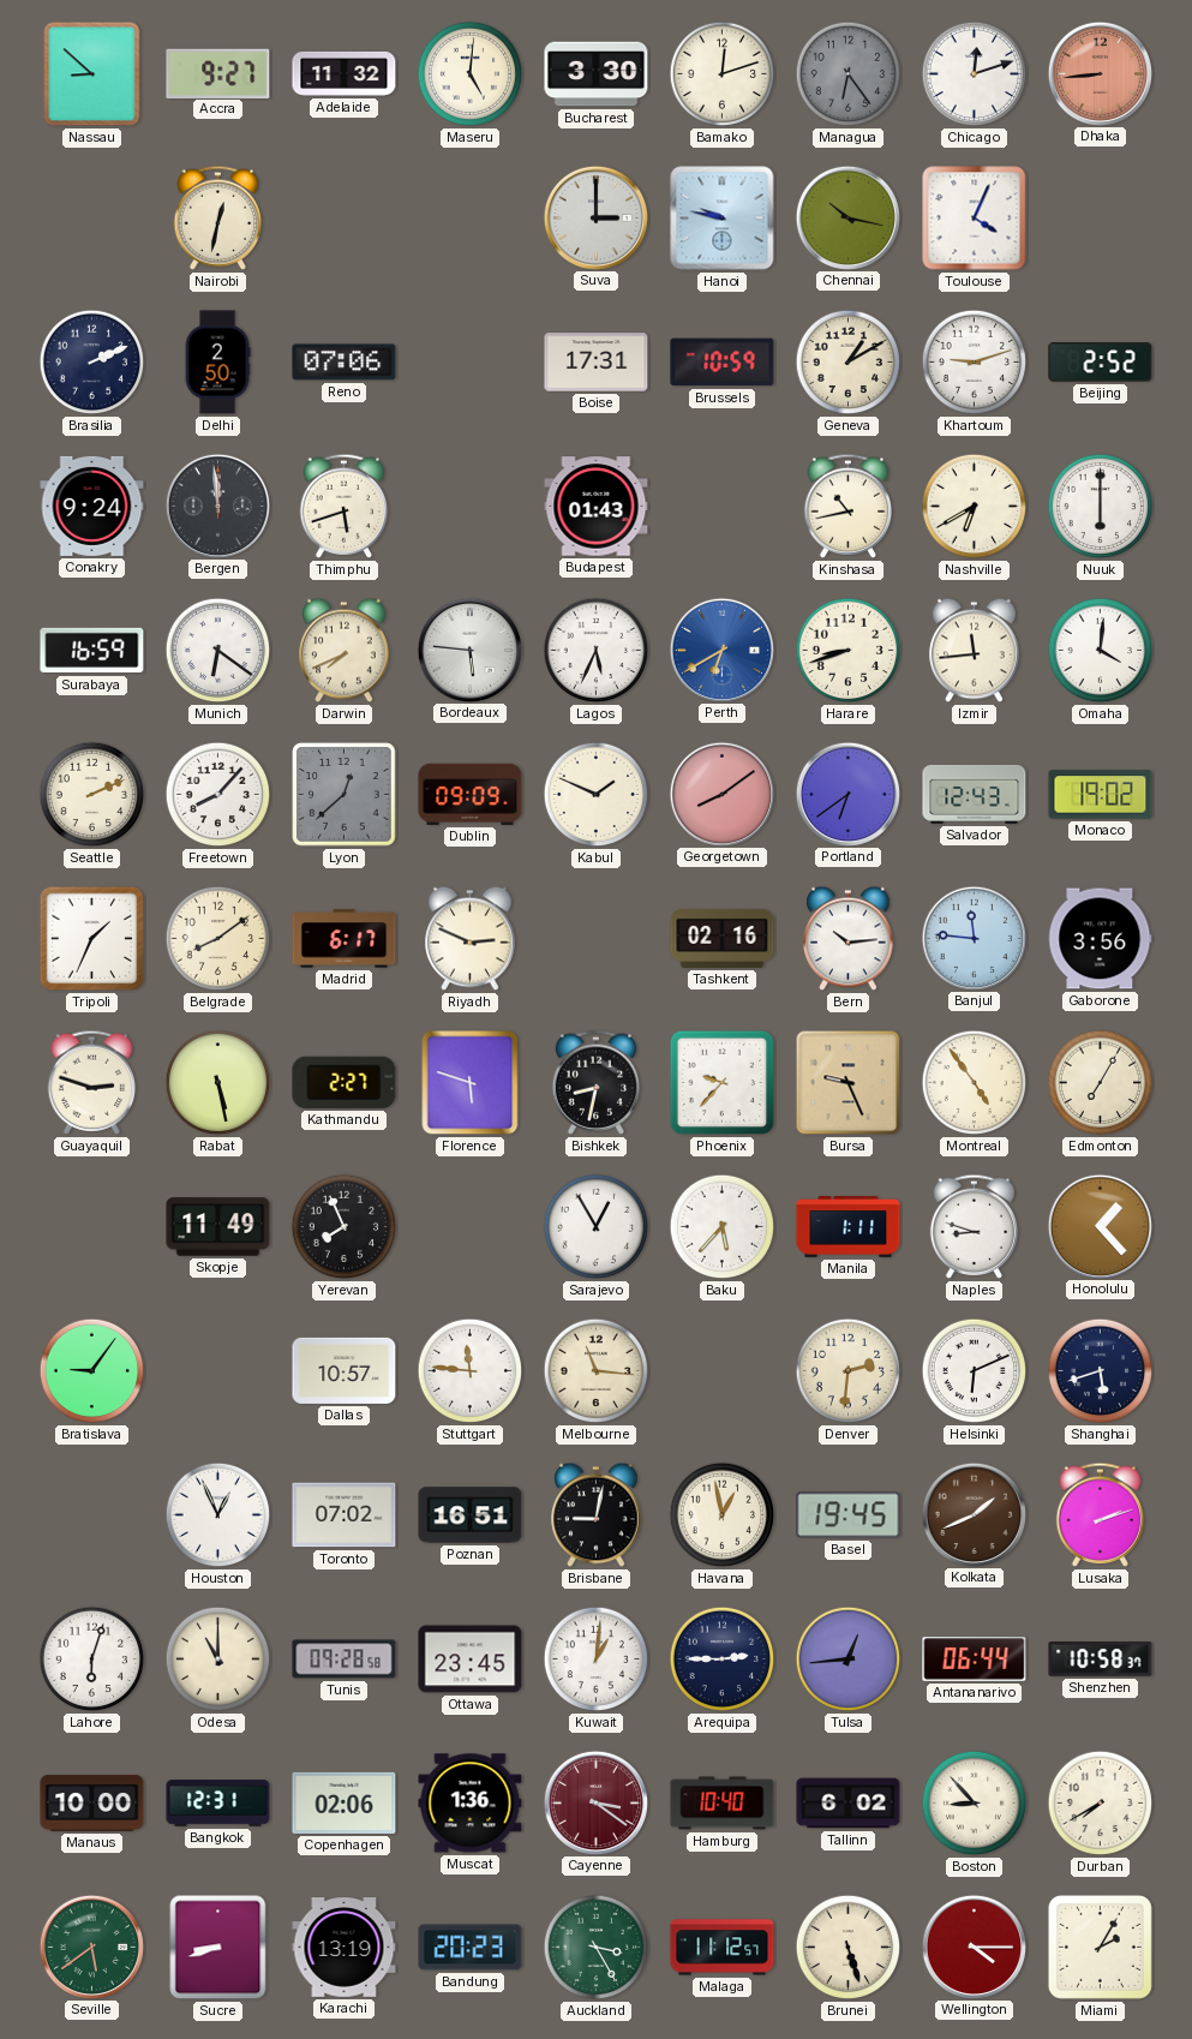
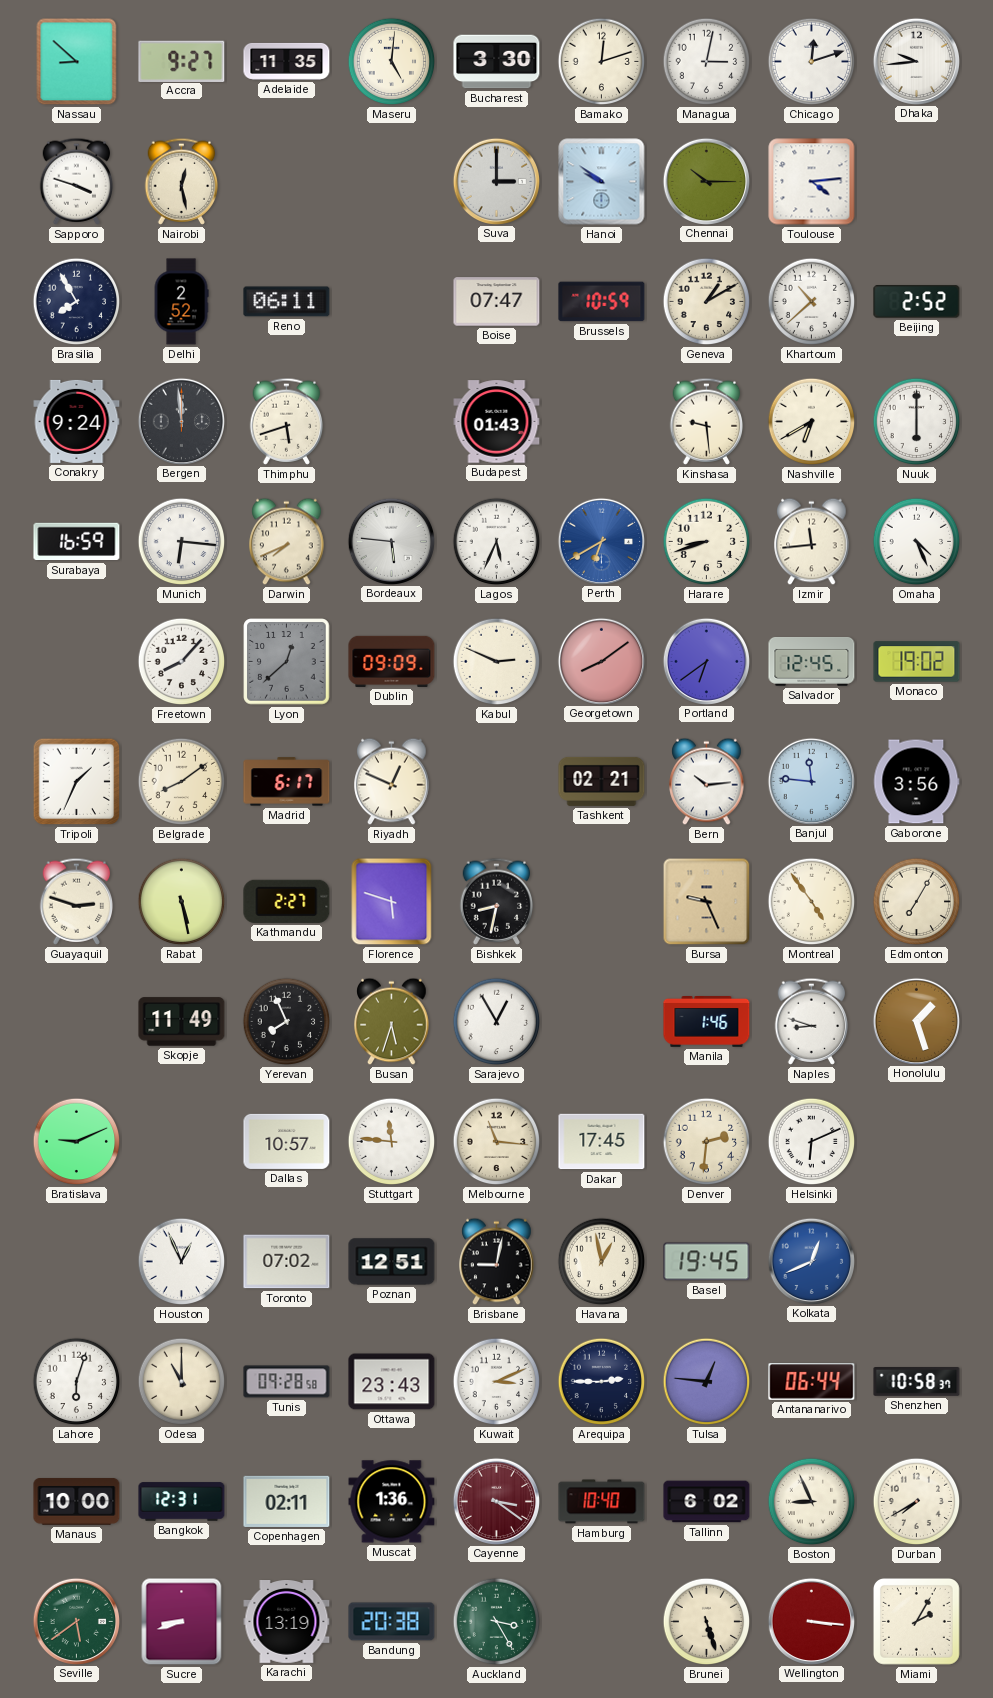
Adelaide: 11:32 -> 11:35 (287, 61)
Managua: 6:24 -> 3:02 (707, 62)
Managua dial: grey -> white (707, 62)
Dhaka: 8:44 -> 9:44 (916, 61)
Dhaka dial: salmon -> white (916, 61)
Sapporo: none -> 3:48 (77, 181)
Nairobi: 12:32 -> 12:28 (182, 181)
Hanoi: 9:47 -> 9:51 (602, 182)
Chennai: 10:17 -> 10:15 (706, 181)
Toulouse: 4:04 -> 4:14 (812, 182)
Brasilia: 2:11 -> 7:55 (77, 302)
Delhi: 2:50 -> 2:52 (181, 302)
Reno: 07:06 -> 06:11 (287, 302)
Boise: 17:31 -> 07:47 (497, 302)
Khartoum: 9:12 -> 10:38 (812, 302)
Kinshasa: 10:43 -> 9:29 (707, 421)
Munich: 6:21 -> 6:16 (182, 542)
Omaha: 4:01 -> 4:26 (917, 542)
Seattle: 2:11 -> none (92, 795)
Kabul: 1:49 -> 2:49 (497, 662)
Salvador: 12:43 -> 12:45 (812, 661)
Riyadh: 2:49 -> 12:49 (392, 782)
Tashkent: 02:16 -> 02:21 (602, 781)
Phoenix: 9:37 -> none (723, 1083)
Busan: none -> 5:33 (392, 1022)
Baku: 5:37 -> none (723, 1227)
Manila: 1:11 -> 1:46 (707, 1022)
Honolulu: 1:23 -> 1:27 (916, 1021)
Bratislava: 9:06 -> 9:11 (77, 1142)
Dakar: none -> 17:45 (602, 1142)
Shanghai: 5:42 -> none (1101, 1371)
Poznan: 16:51 -> 12:51 (392, 1262)
Kolkata: 1:41 -> 12:41 (811, 1261)
Kolkata dial: brown -> blue (811, 1261)
Lusaka: 2:12 -> none (1101, 1514)
Ottawa: 23:45 -> 23:43 (392, 1382)
Kuwait: 1:01 -> 3:11 (497, 1382)
Tulsa: 12:44 -> 12:46 (707, 1382)
Copenhagen: 02:06 -> 02:11 (287, 1501)
Boston: 8:53 -> 8:56 (812, 1502)
Bandung: 20:23 -> 20:38 (392, 1622)
Malaga: 11:12 -> none (723, 1948)
Wellington: 4:15 -> 3:16 (811, 1621)
